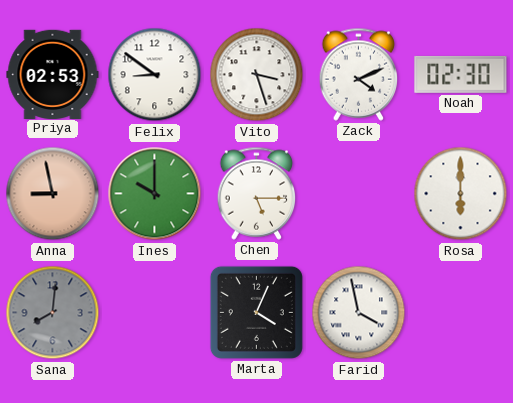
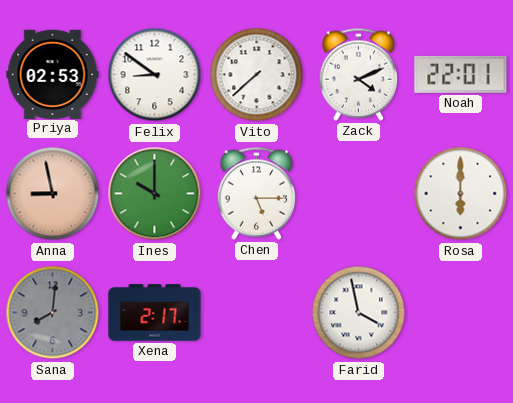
Vito: 3:27 -> 7:38 (257, 75)
Noah: 02:30 -> 22:01 (461, 74)
Xena: none -> 2:17 (155, 313)
Marta: 4:04 -> none (256, 312)
